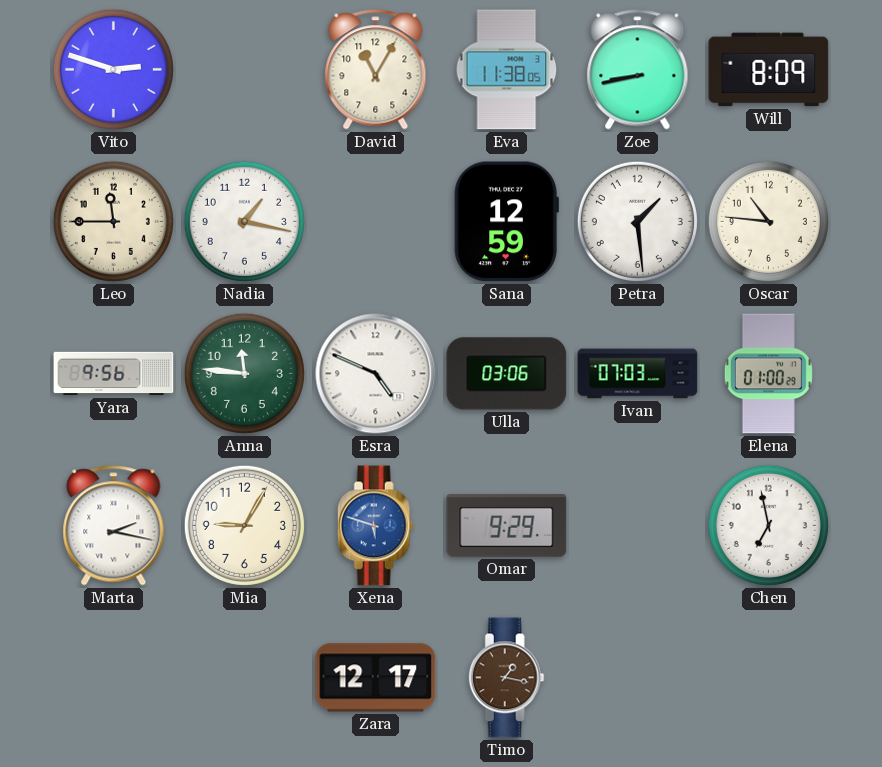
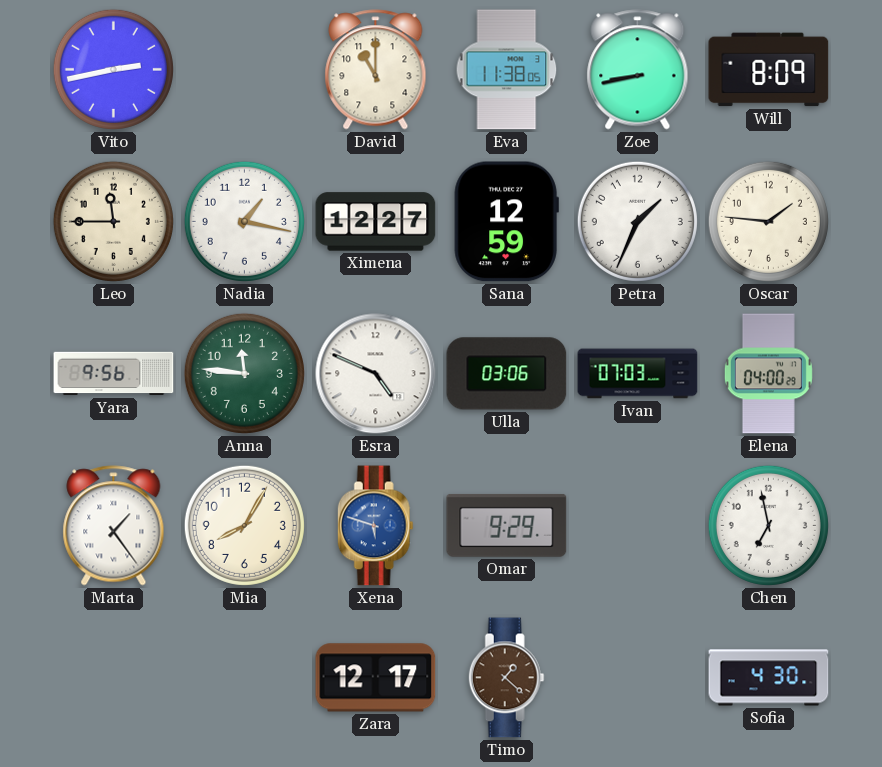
Vito: 2:48 -> 2:43 (113, 69)
David: 11:05 -> 11:00 (376, 70)
Ximena: none -> 12:27 (376, 222)
Petra: 1:29 -> 1:34 (637, 221)
Oscar: 10:46 -> 1:46 (768, 221)
Elena: 01:00 -> 04:00 (768, 374)
Marta: 2:17 -> 1:24 (114, 526)
Mia: 9:05 -> 8:05 (244, 525)
Timo: 1:17 -> 1:22 (506, 678)
Sofia: none -> 4:30 (769, 678)
